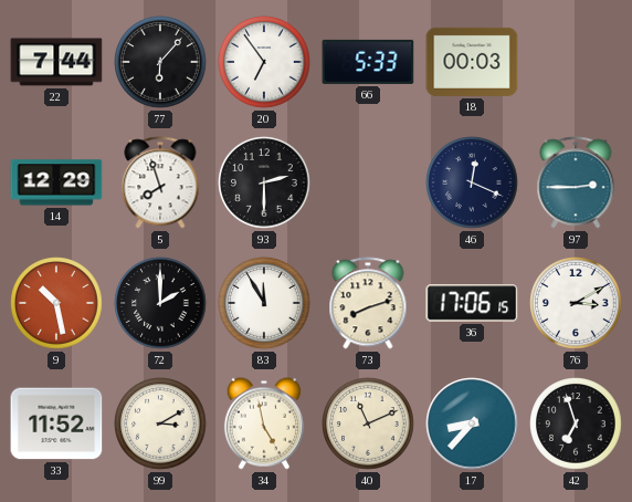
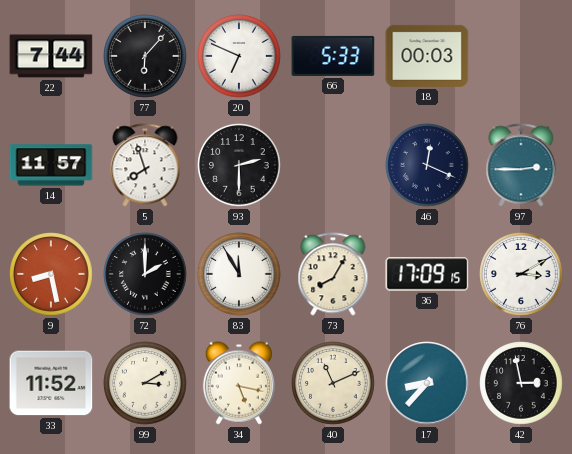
20: 6:54 -> 6:49 (239, 56)
14: 12:29 -> 11:57 (51, 165)
9: 10:28 -> 8:28 (51, 274)
73: 8:12 -> 8:05 (333, 274)
36: 17:06 -> 17:09 (427, 274)
34: 4:58 -> 5:17 (239, 383)
42: 6:57 -> 2:58 (521, 383)
